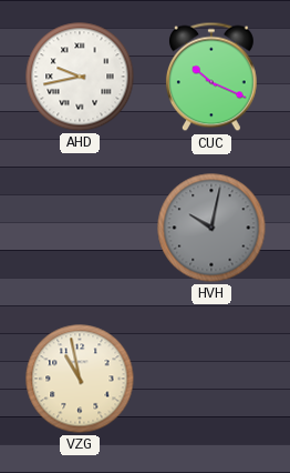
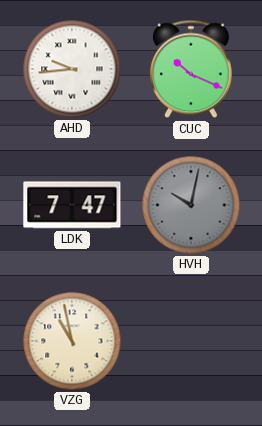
AHD: 9:43 -> 9:44 (72, 69)
LDK: none -> 7:47 (72, 205)
